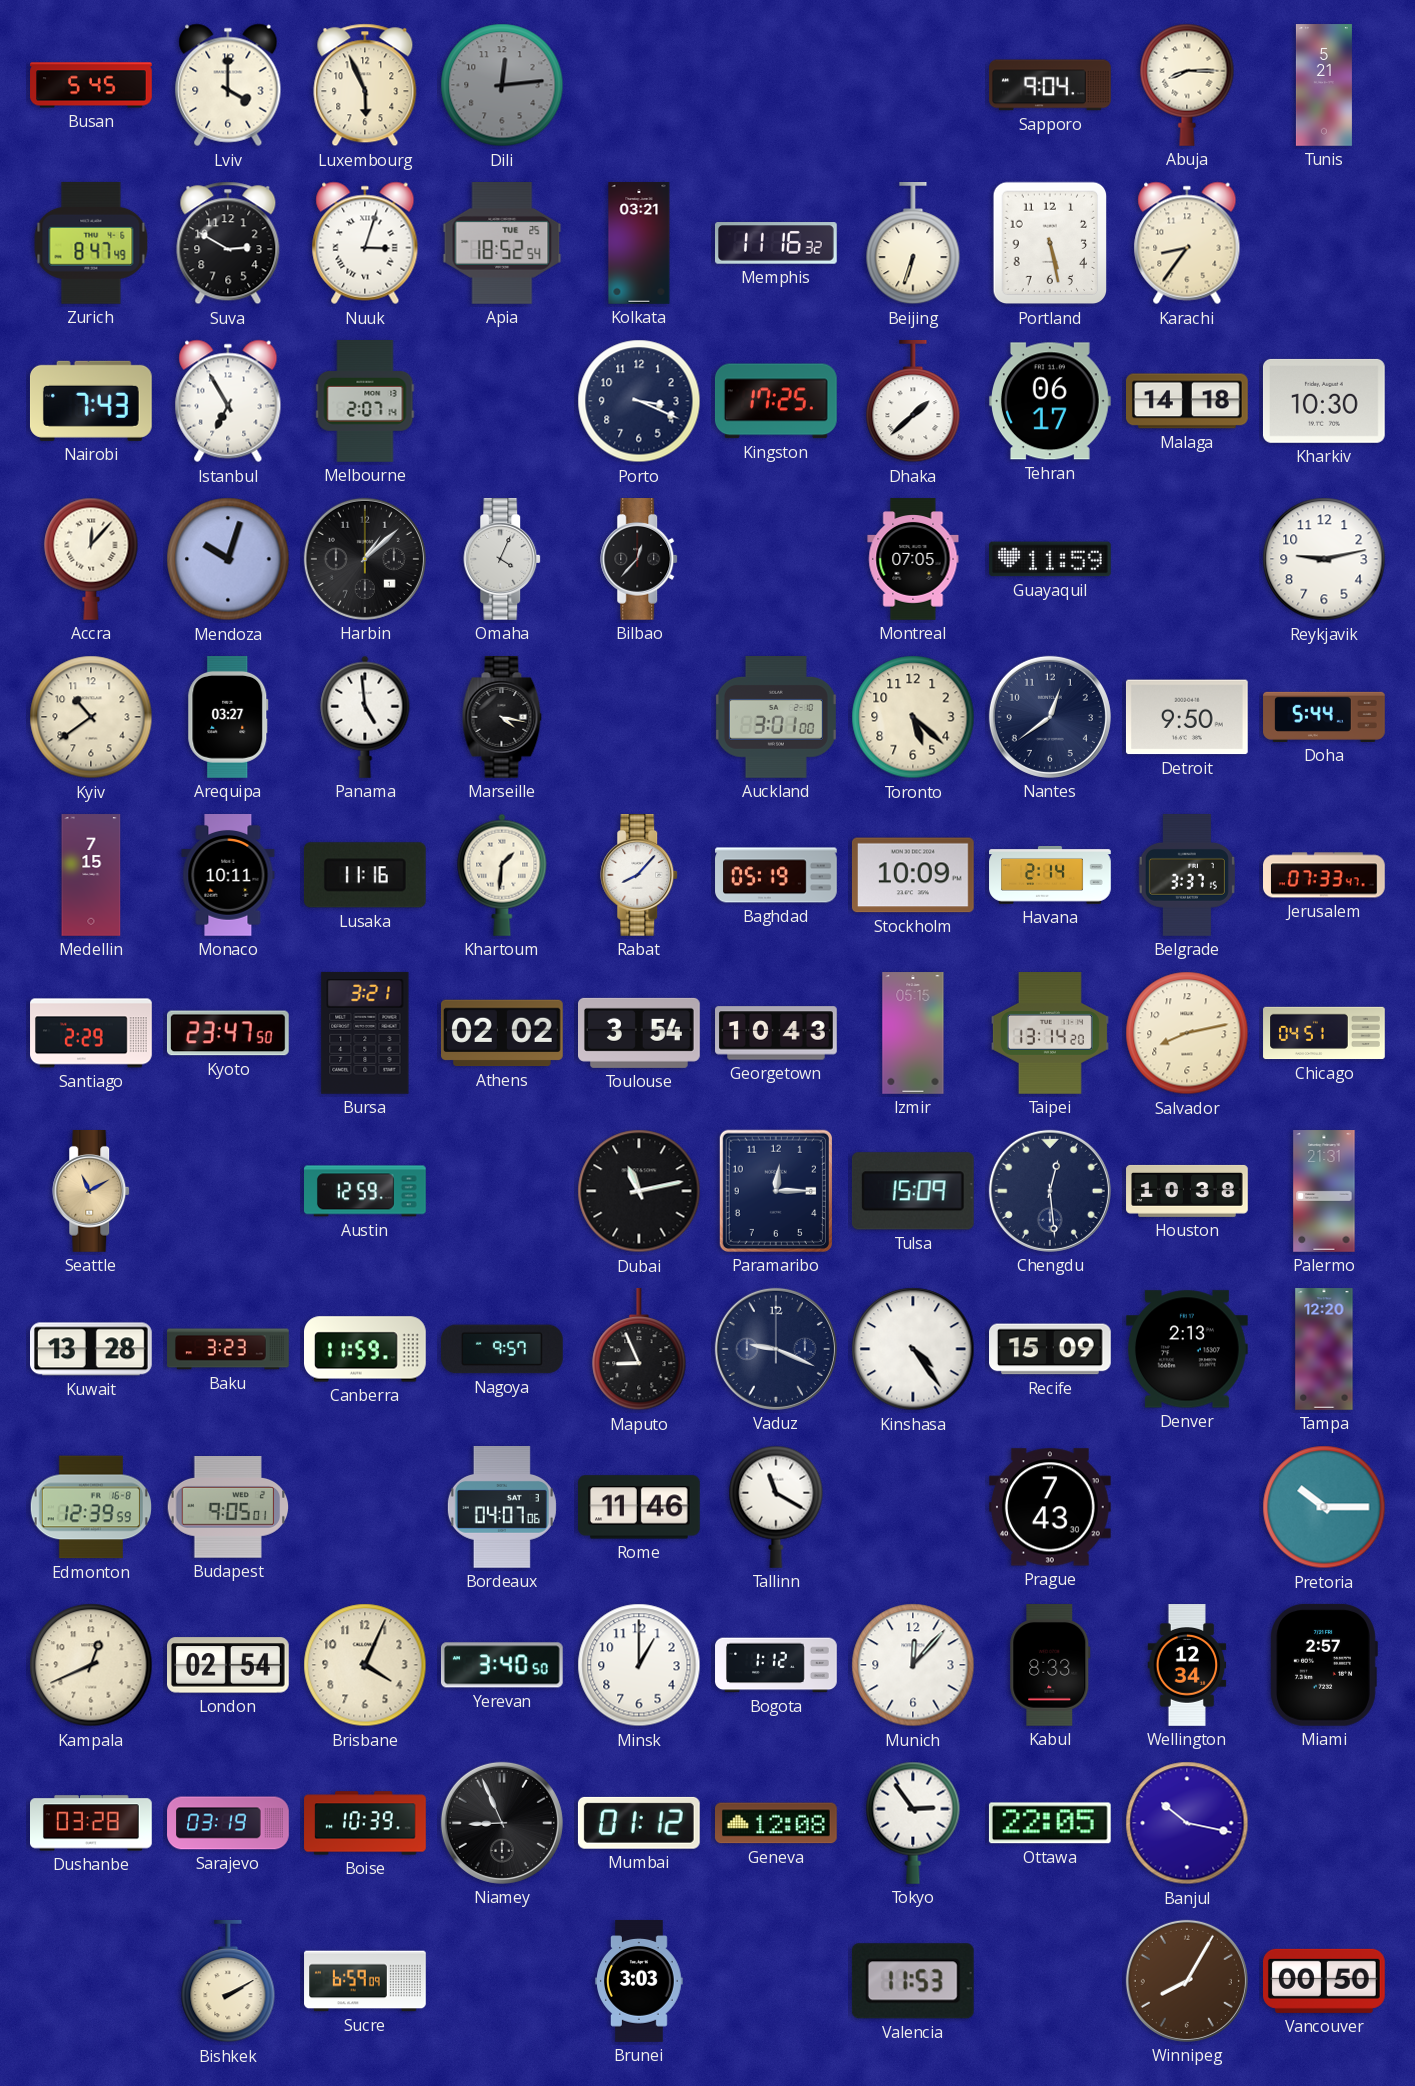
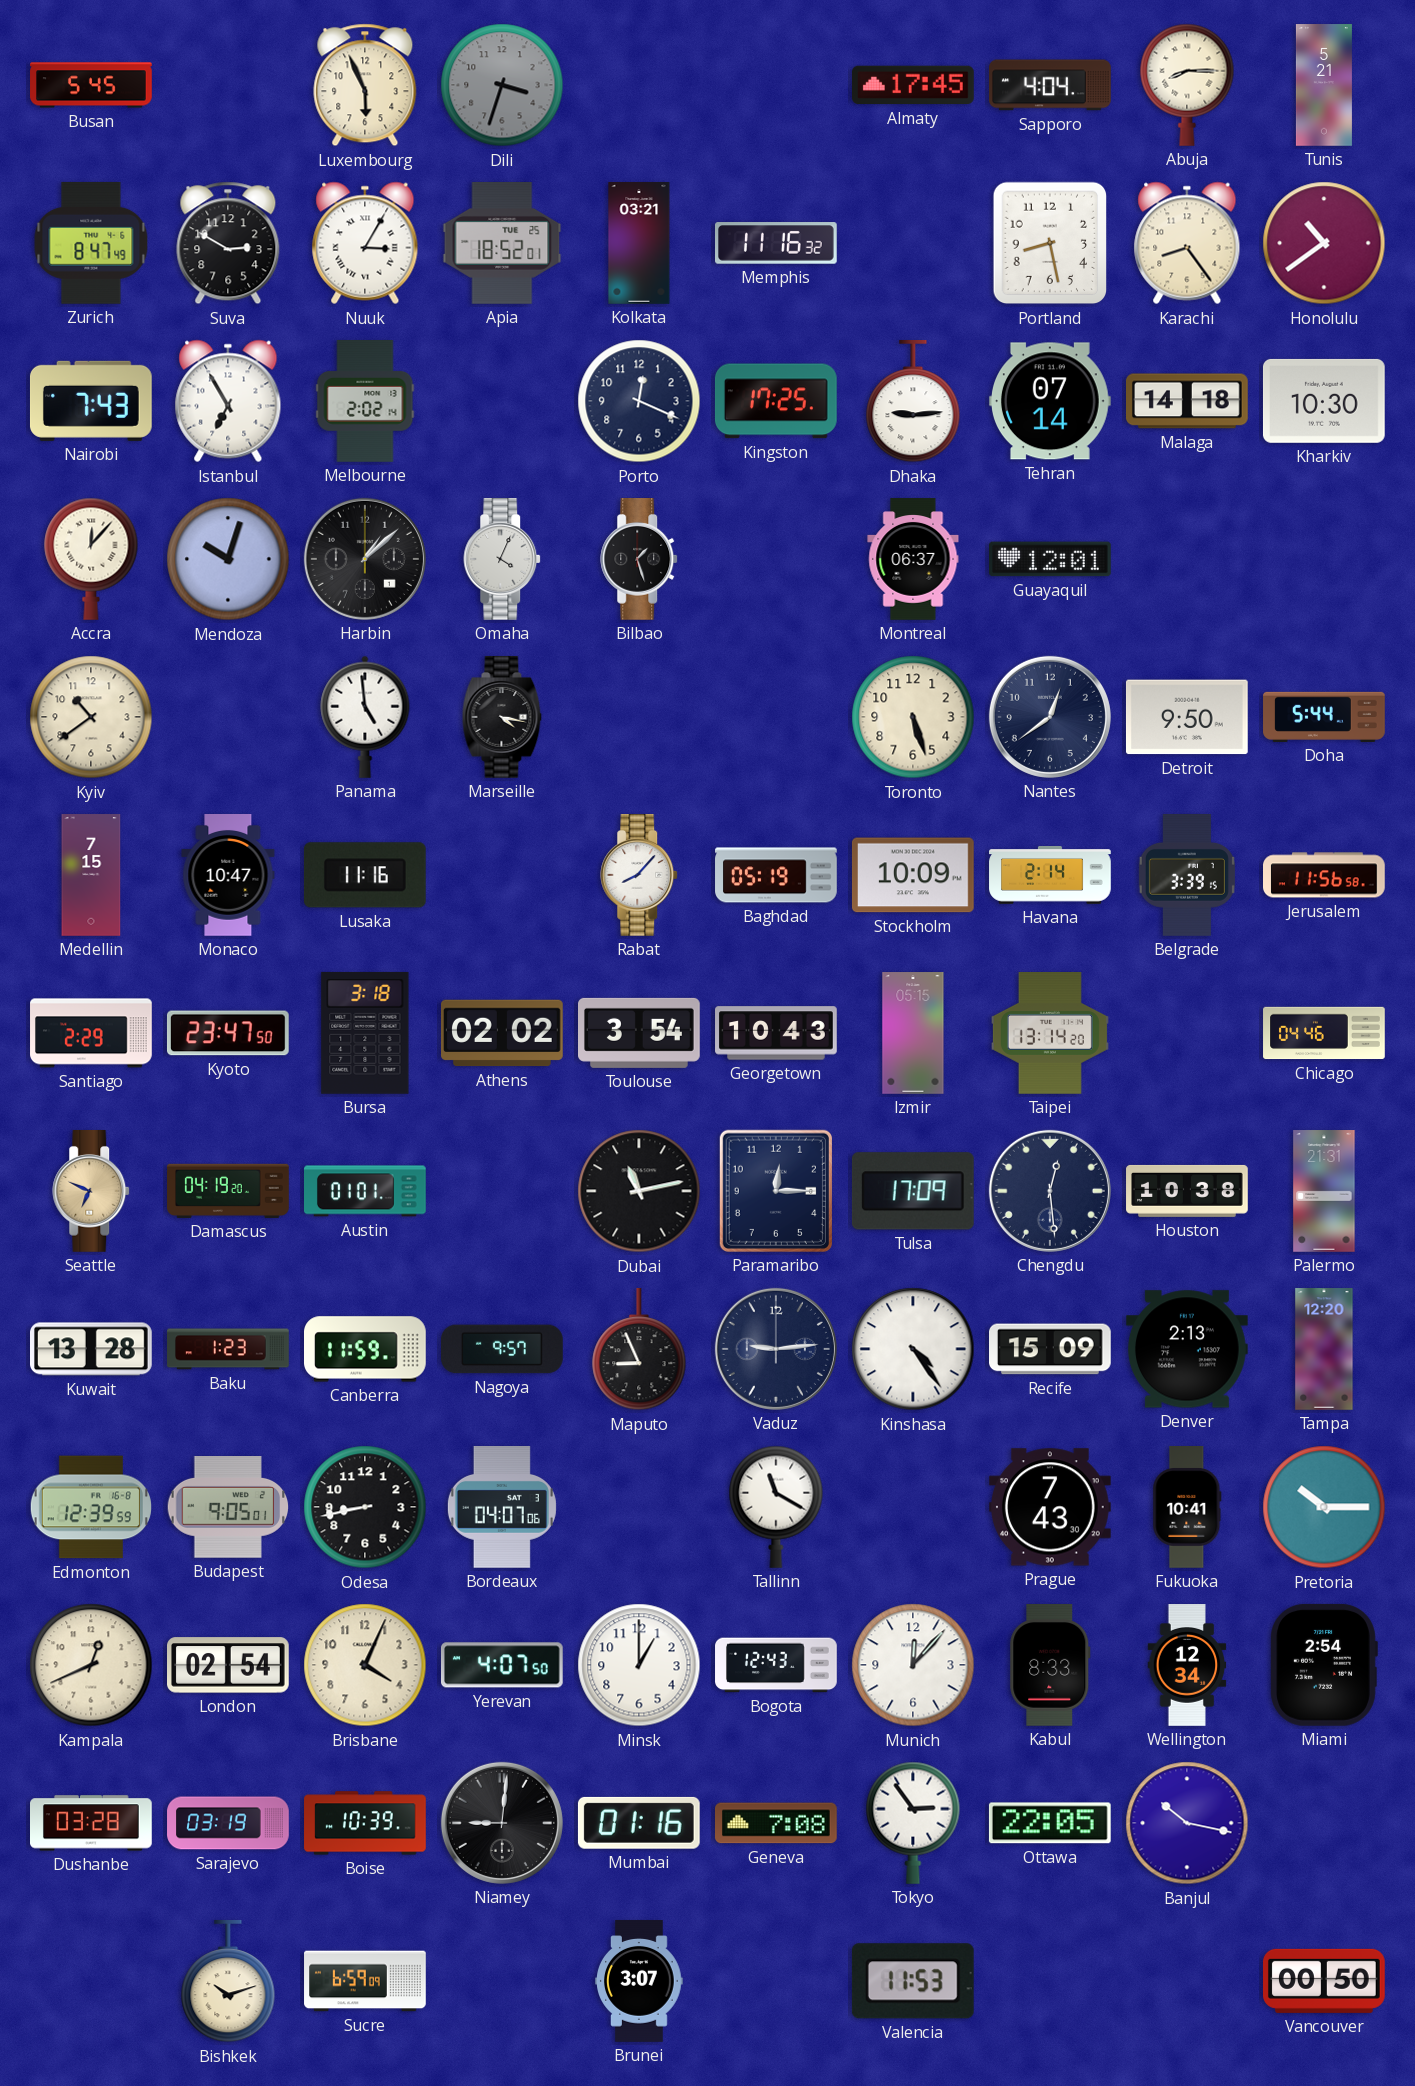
Lviv: 4:00 -> none (228, 85)
Dili: 12:14 -> 3:33 (502, 85)
Almaty: none -> 17:45 (914, 85)
Sapporo: 9:04 -> 4:04 (1051, 85)
Nuuk: 3:03 -> 3:05 (365, 243)
Apia: 18:52:54 -> 18:52:01 (502, 244)
Beijing: 6:33 -> none (913, 244)
Portland: 5:28 -> 8:28 (1050, 243)
Karachi: 8:36 -> 8:24 (1187, 243)
Honolulu: none -> 10:39 (1324, 243)
Melbourne: 2:07 -> 2:02 (365, 402)
Porto: 3:19 -> 12:19 (639, 401)
Dhaka: 1:38 -> 9:14 (913, 402)
Tehran: 06:17 -> 07:14 (1050, 401)
Bilbao: 12:37 -> 1:27 (640, 560)
Montreal: 07:05 -> 06:37 (913, 559)
Guayaquil: 11:59 -> 12:01 (1051, 559)
Reykjavik: 9:13 -> none (1324, 559)
Arequipa: 03:27 -> none (228, 718)
Auckland: 3:01 -> none (776, 718)
Toronto: 5:22 -> 5:27 (913, 717)
Monaco: 10:11 -> 10:47 (228, 876)
Khartoum: 1:31 -> none (502, 875)
Belgrade: 3:37 -> 3:39 (1187, 876)
Jerusalem: 07:33 -> 11:56 (1325, 875)
Bursa: 3:21 -> 3:18 (365, 1033)
Salvador: 8:13 -> none (1187, 1033)
Chicago: 04:51 -> 04:46 (1324, 1033)
Seattle: 11:10 -> 6:49 (92, 1192)
Damascus: none -> 04:19 (228, 1191)
Austin: 12:59 -> 01:01 (366, 1191)
Tulsa: 15:09 -> 17:09 (913, 1191)
Baku: 3:23 -> 1:23 (228, 1349)
Vaduz: 9:19 -> 9:14 (776, 1349)
Odesa: none -> 8:43 (365, 1507)
Rome: 11:46 -> none (640, 1507)
Fukuoka: none -> 10:41 (1187, 1508)
Yerevan: 3:40 -> 4:07 (502, 1665)
Bogota: 1:12 -> 12:43 (776, 1665)
Miami: 2:57 -> 2:54 (1324, 1665)
Niamey: 8:56 -> 9:01 (502, 1823)
Mumbai: 01:12 -> 01:16 (639, 1823)
Geneva: 12:08 -> 7:08 (777, 1823)
Bishkek: 2:10 -> 10:12 (228, 1982)
Brunei: 3:03 -> 3:07 (639, 1981)
Winnipeg: 8:05 -> none (1187, 1981)
